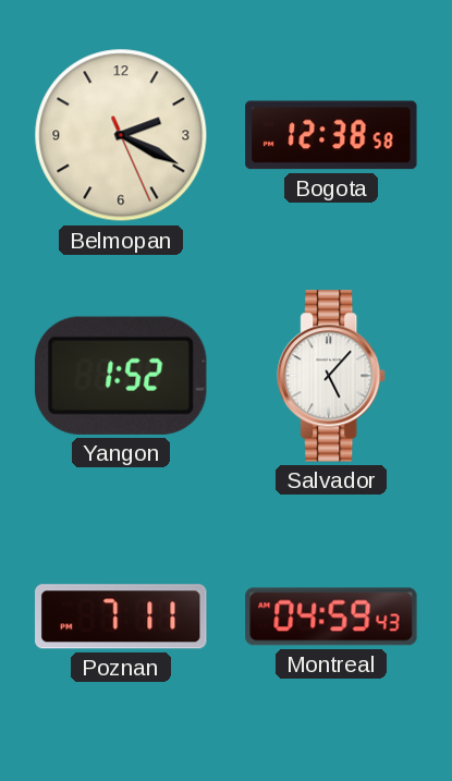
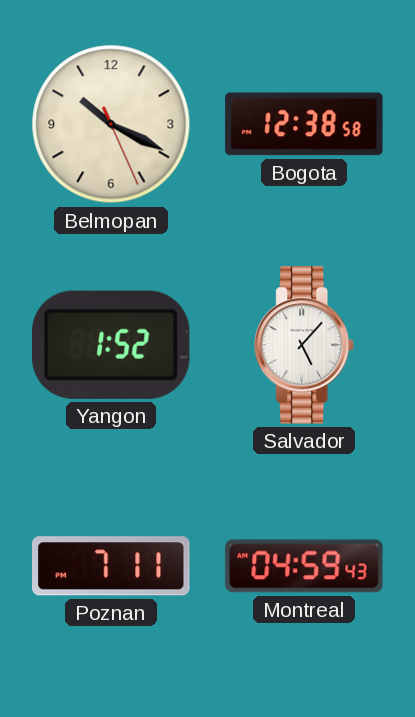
Belmopan: 2:19 -> 10:19 (111, 124)
